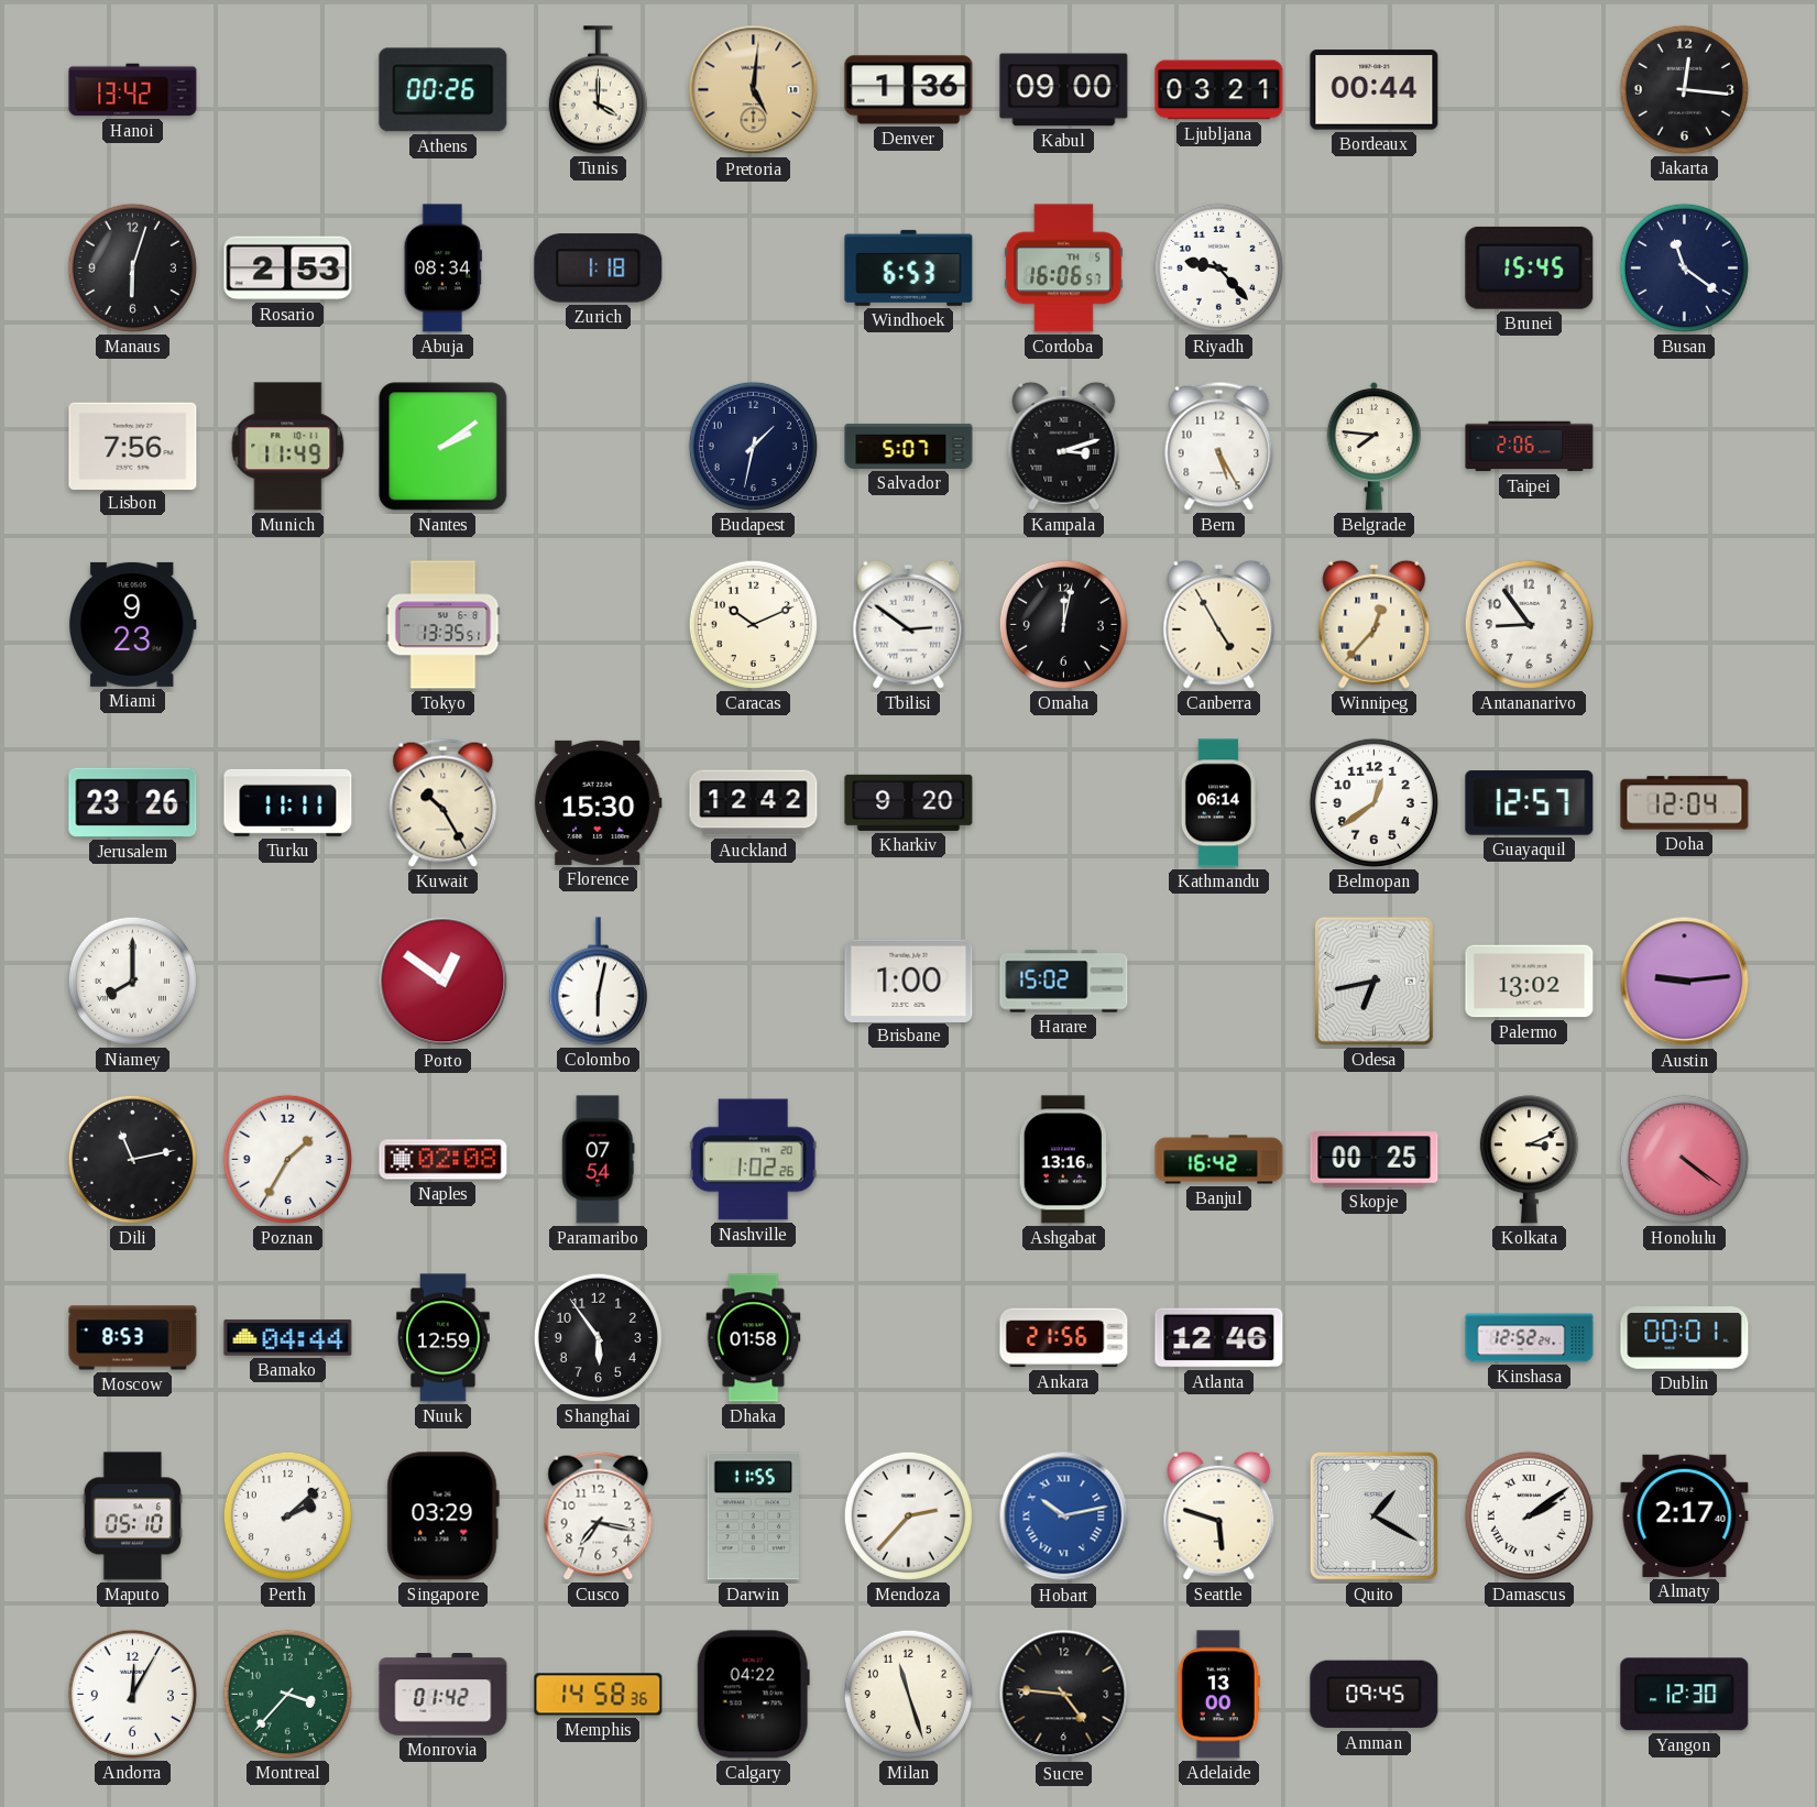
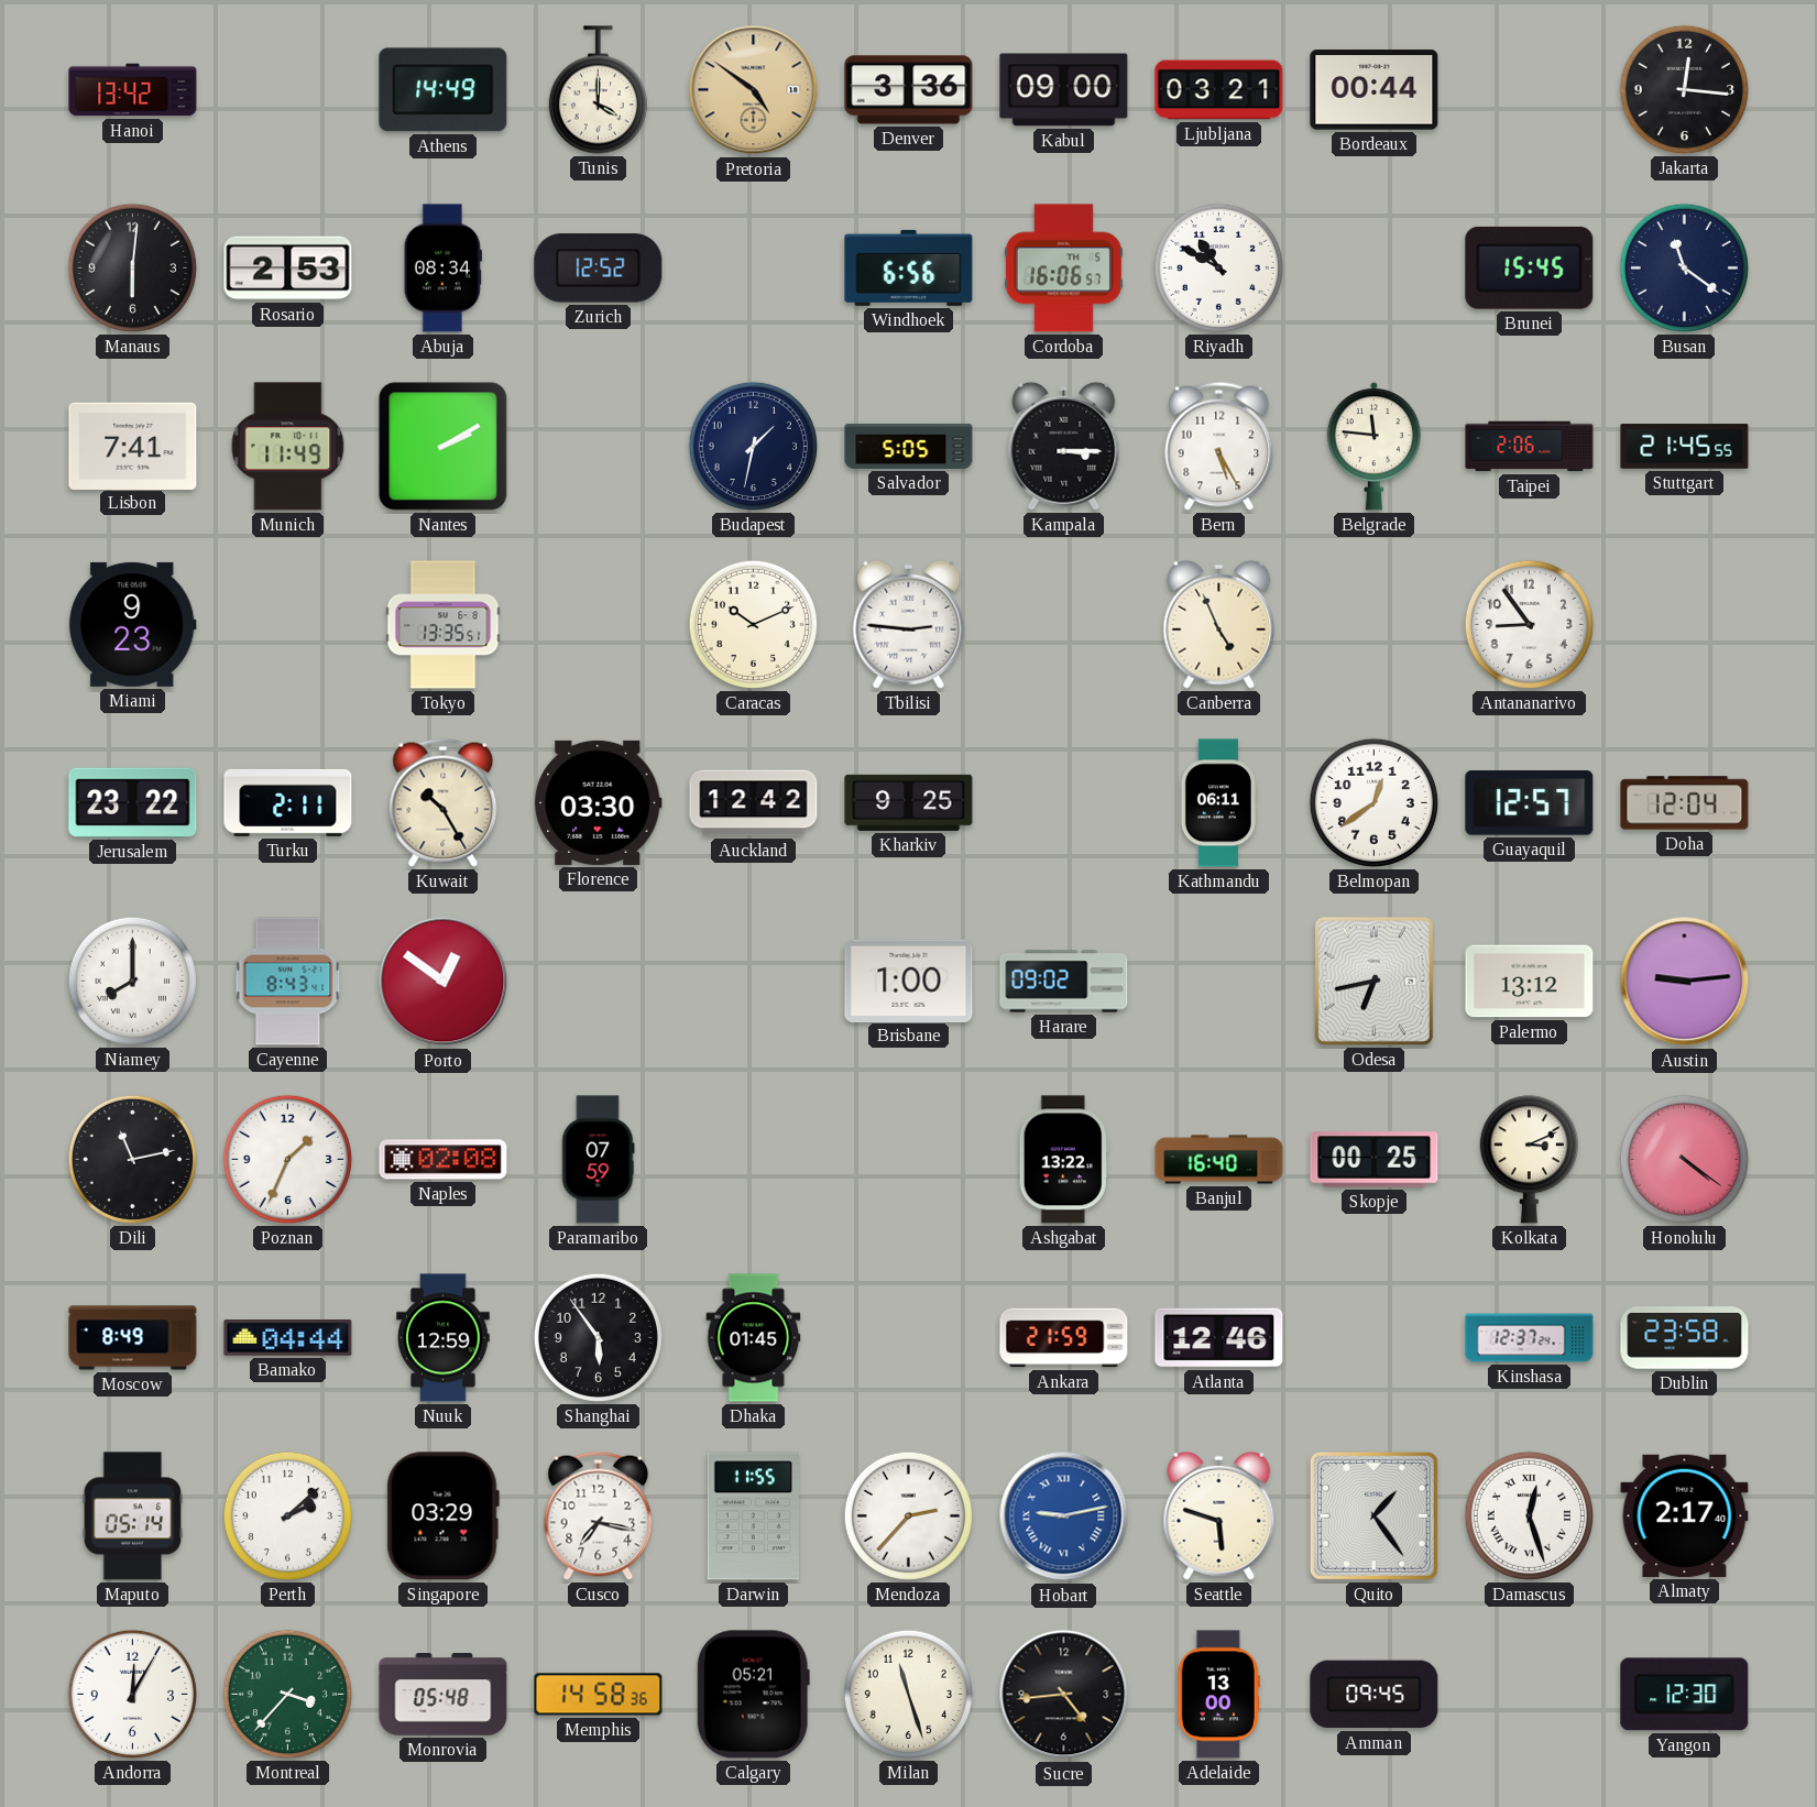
Athens: 00:26 -> 14:49 (444, 90)
Pretoria: 5:01 -> 4:51 (754, 90)
Denver: 1:36 -> 3:36 (909, 90)
Manaus: 6:03 -> 6:01 (132, 267)
Zurich: 1:18 -> 12:52 (599, 269)
Windhoek: 6:53 -> 6:56 (909, 267)
Riyadh: 9:23 -> 10:50 (1218, 267)
Lisbon: 7:56 -> 7:41 (133, 446)
Nantes: 2:09 -> 2:10 (444, 447)
Salvador: 5:07 -> 5:05 (909, 446)
Kampala: 3:12 -> 3:15 (1064, 446)
Belgrade: 7:46 -> 11:46 (1373, 447)
Stuttgart: none -> 21:45 (1685, 447)
Tbilisi: 2:51 -> 2:46 (909, 624)
Omaha: 12:02 -> none (1063, 624)
Canberra: 4:55 -> 4:56 (1219, 624)
Winnipeg: 12:37 -> none (1375, 624)
Jerusalem: 23:26 -> 23:22 (133, 802)
Turku: 11:11 -> 2:11 (288, 802)
Florence: 15:30 -> 03:30 (599, 802)
Kharkiv: 9:20 -> 9:25 (909, 802)
Kathmandu: 06:14 -> 06:11 (1218, 803)
Cayenne: none -> 8:43 (288, 982)
Colombo: 6:02 -> none (598, 982)
Harare: 15:02 -> 09:02 (1064, 982)
Palermo: 13:02 -> 13:12 (1530, 982)
Poznan: 1:35 -> 1:34 (287, 1159)
Paramaribo: 07:54 -> 07:59 (599, 1160)
Nashville: 1:02 -> none (753, 1160)
Ashgabat: 13:16 -> 13:22 (1063, 1160)
Banjul: 16:42 -> 16:40 (1219, 1160)
Moscow: 8:53 -> 8:49 (133, 1338)
Dhaka: 01:58 -> 01:45 (754, 1338)
Ankara: 21:56 -> 21:59 (1064, 1338)
Kinshasa: 12:52 -> 12:37 (1530, 1338)
Dublin: 00:01 -> 23:58 (1685, 1338)
Maputo: 05:10 -> 05:14 (133, 1516)
Hobart: 10:13 -> 9:13 (1064, 1516)
Quito: 1:20 -> 1:24 (1373, 1515)
Damascus: 2:09 -> 12:27 (1529, 1515)
Monrovia: 01:42 -> 05:48 (444, 1695)
Calgary: 04:22 -> 05:21 (753, 1695)
Sucre: 4:46 -> 4:44 (1064, 1695)
